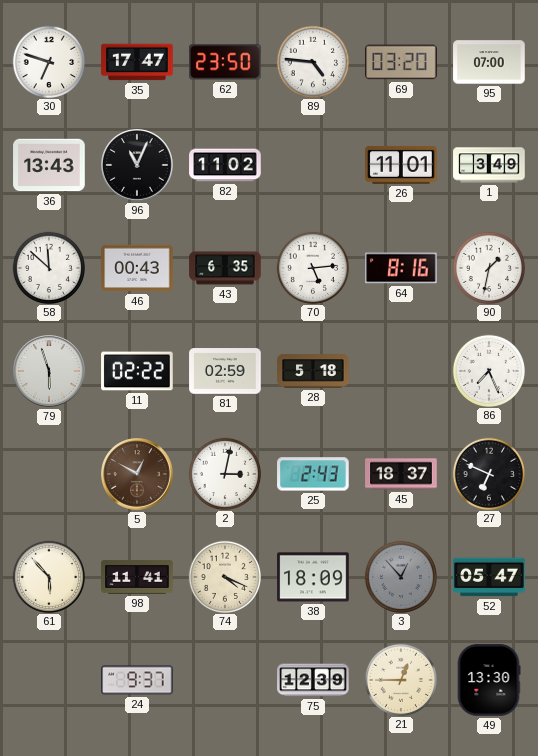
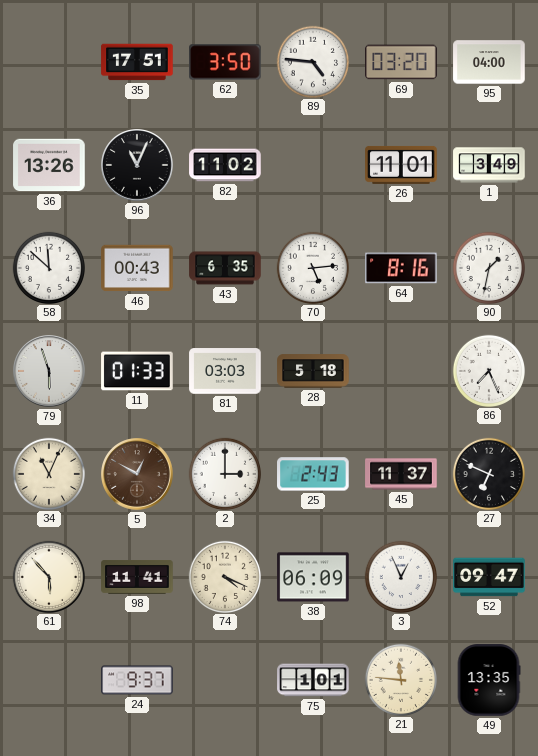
30: 6:48 -> none (48, 61)
35: 17:47 -> 17:51 (137, 62)
62: 23:50 -> 3:50 (225, 62)
95: 07:00 -> 04:00 (489, 62)
36: 13:43 -> 13:26 (49, 165)
11: 02:22 -> 01:33 (137, 371)
81: 02:59 -> 03:03 (225, 371)
34: none -> 11:04 (48, 473)
2: 3:02 -> 3:00 (224, 473)
45: 18:37 -> 11:37 (401, 474)
38: 18:09 -> 06:09 (313, 577)
3: 12:53 -> 12:56 (400, 576)
3 dial: grey -> white (400, 576)
52: 05:47 -> 09:47 (489, 577)
75: 12:39 -> 1:01 (313, 680)
21: 12:45 -> 11:46 (400, 679)
49: 13:30 -> 13:35 (489, 680)
